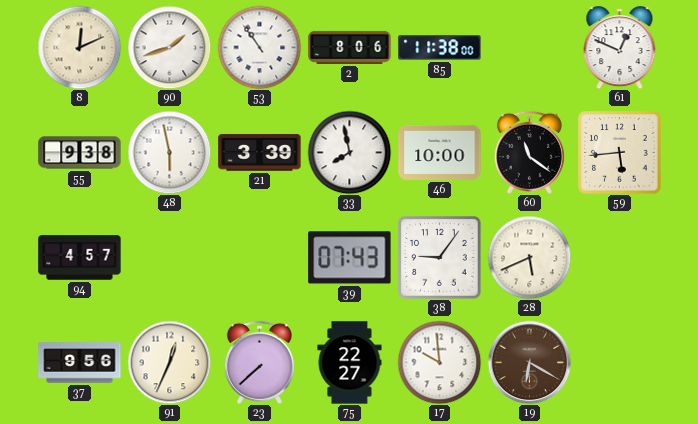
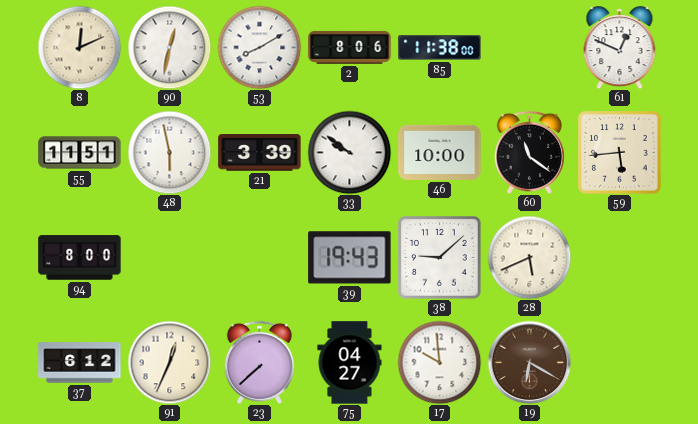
90: 1:42 -> 12:32 (169, 47)
53: 10:54 -> 8:10 (259, 47)
55: 9:38 -> 11:51 (80, 153)
33: 7:58 -> 9:51 (349, 152)
94: 4:57 -> 8:00 (80, 258)
39: 07:43 -> 19:43 (350, 258)
38: 9:06 -> 9:08 (440, 258)
37: 9:56 -> 6:12 (80, 363)
75: 22:27 -> 04:27 (350, 363)
